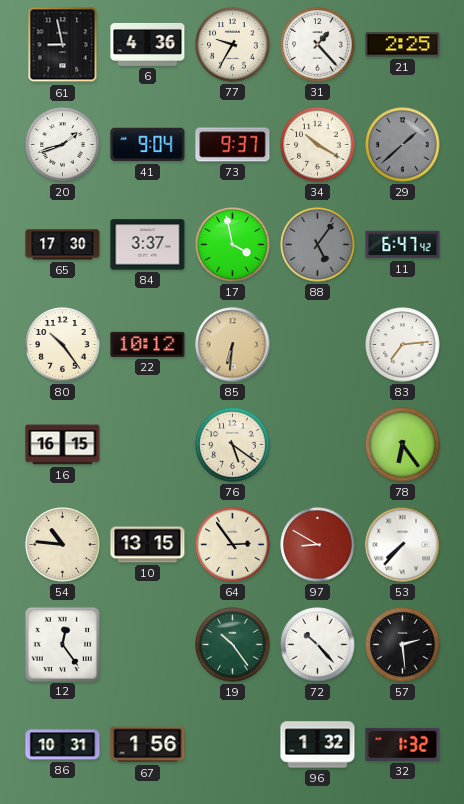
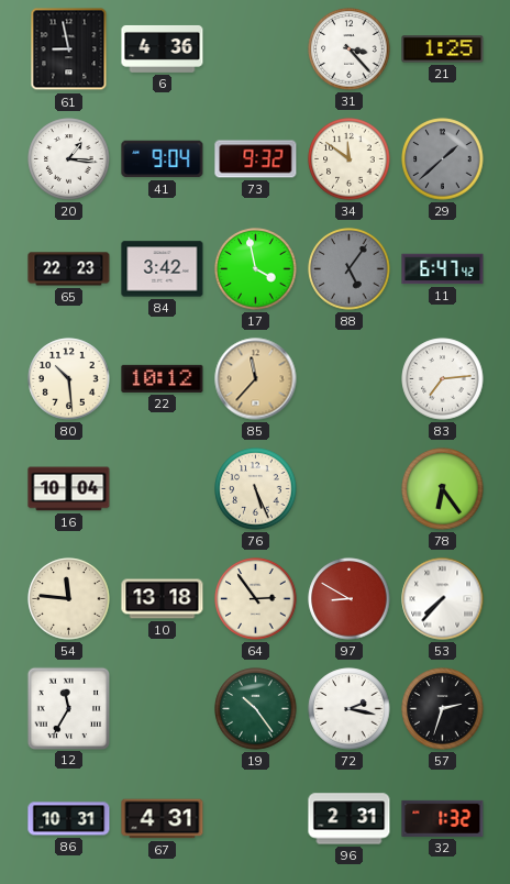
77: 9:35 -> none (233, 45)
31: 1:23 -> 3:23 (350, 49)
21: 2:25 -> 1:25 (443, 49)
20: 1:42 -> 1:16 (69, 159)
73: 9:37 -> 9:32 (256, 159)
34: 10:20 -> 11:51 (350, 159)
65: 17:30 -> 22:23 (69, 269)
84: 3:37 -> 3:42 (163, 269)
80: 10:24 -> 10:29 (69, 379)
85: 6:31 -> 11:37 (256, 379)
16: 16:15 -> 10:04 (69, 489)
76: 5:21 -> 5:26 (256, 489)
54: 10:46 -> 11:46 (69, 599)
10: 13:15 -> 13:18 (163, 599)
12: 12:24 -> 11:35 (68, 708)
72: 10:23 -> 2:17 (350, 709)
57: 2:29 -> 2:33 (443, 709)
67: 1:56 -> 4:31 (163, 819)
96: 1:32 -> 2:31 (350, 819)
